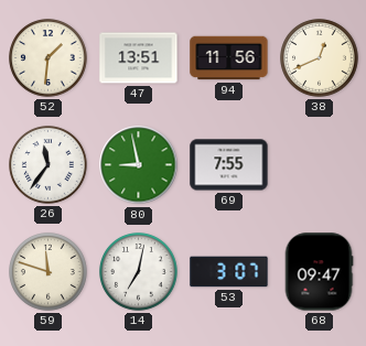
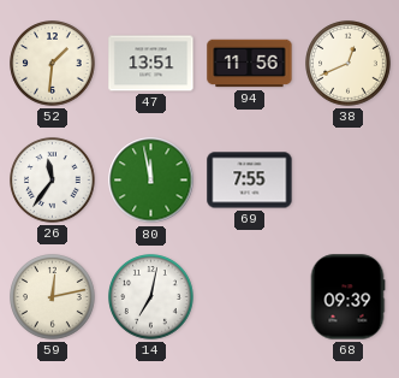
80: 8:58 -> 11:58 (151, 181)
59: 11:48 -> 12:13 (53, 297)
53: 3:07 -> none (229, 272)
68: 09:47 -> 09:39 (347, 297)
